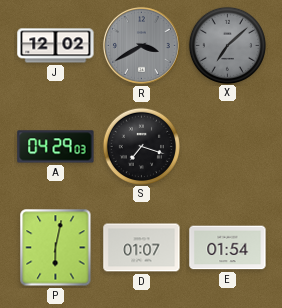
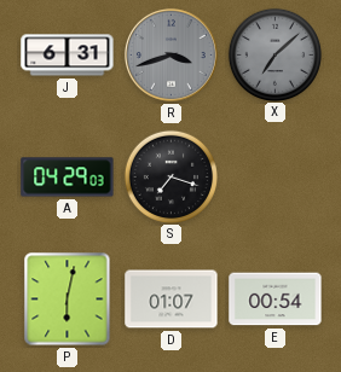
J: 12:02 -> 6:31 (68, 56)
R: 3:40 -> 3:42 (170, 54)
E: 01:54 -> 00:54 (276, 300)
